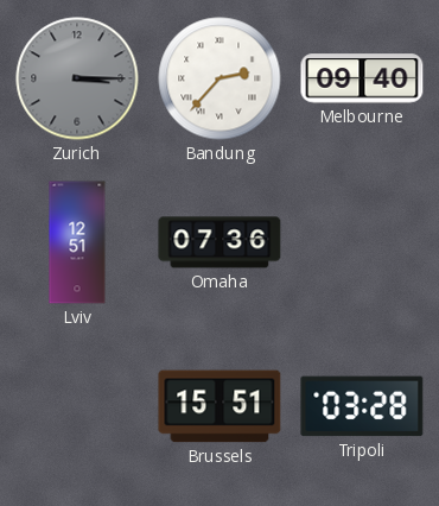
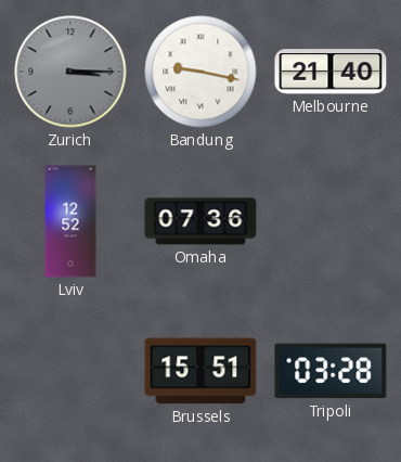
Bandung: 2:37 -> 9:17 (200, 72)
Melbourne: 09:40 -> 21:40 (331, 72)
Lviv: 12:51 -> 12:52 (70, 221)
